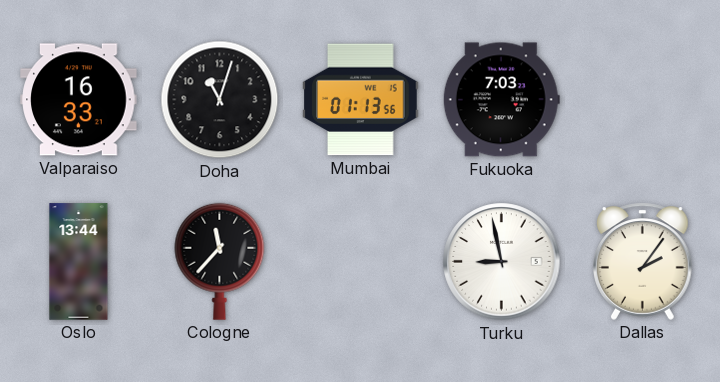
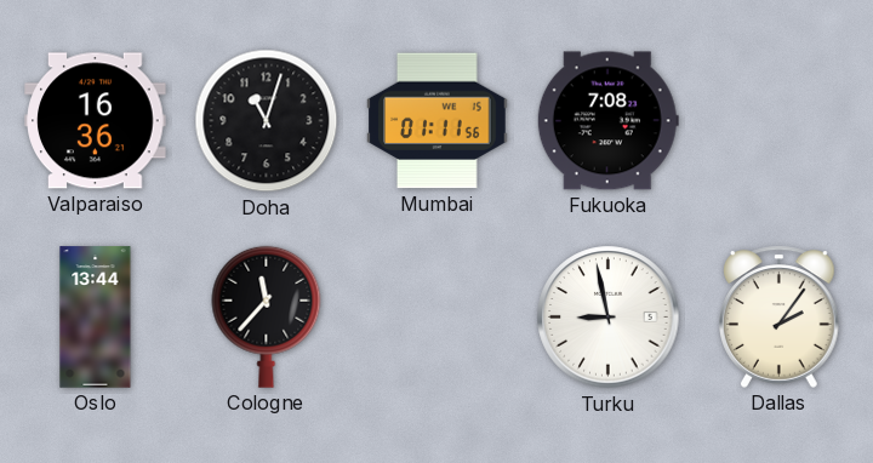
Valparaiso: 16:33 -> 16:36 (96, 121)
Mumbai: 01:13 -> 01:11 (438, 121)
Fukuoka: 7:03 -> 7:08 (607, 121)
